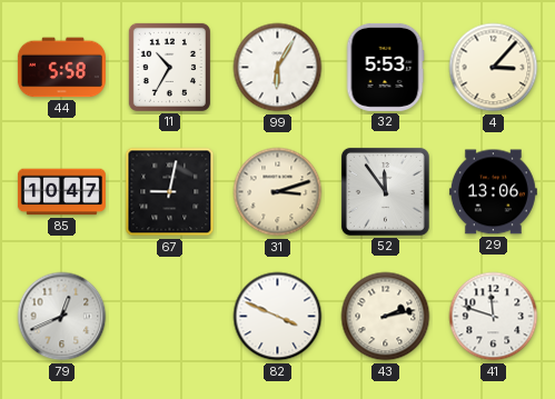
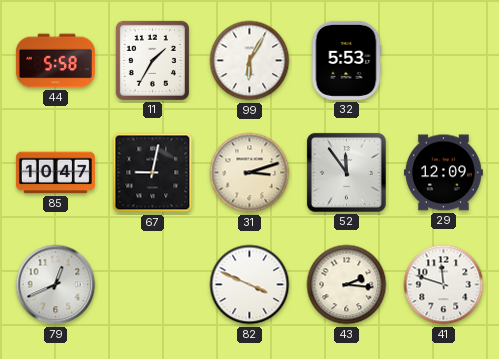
11: 10:35 -> 1:35 (152, 60)
4: 3:07 -> none (494, 68)
29: 13:06 -> 12:09 (443, 173)
43: 2:13 -> 2:16 (347, 285)
